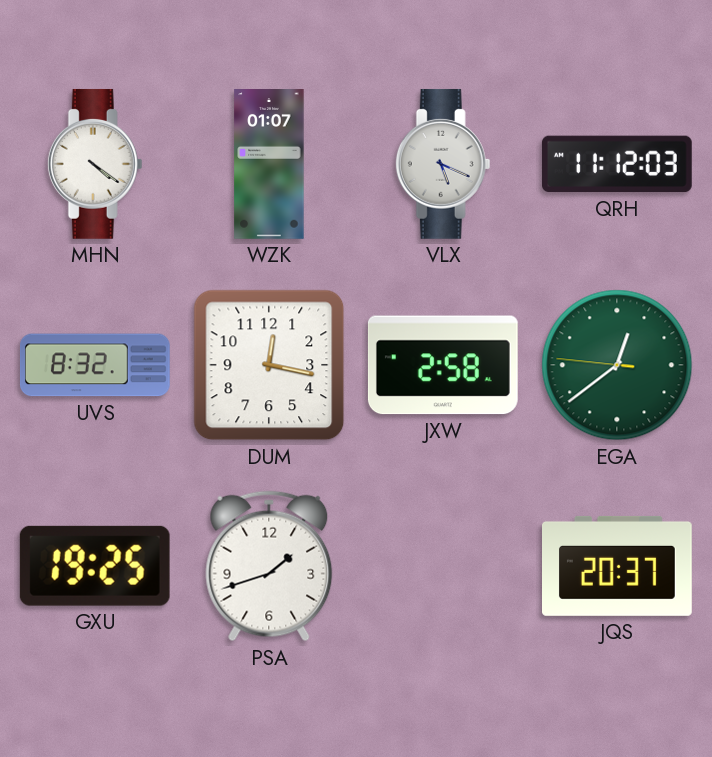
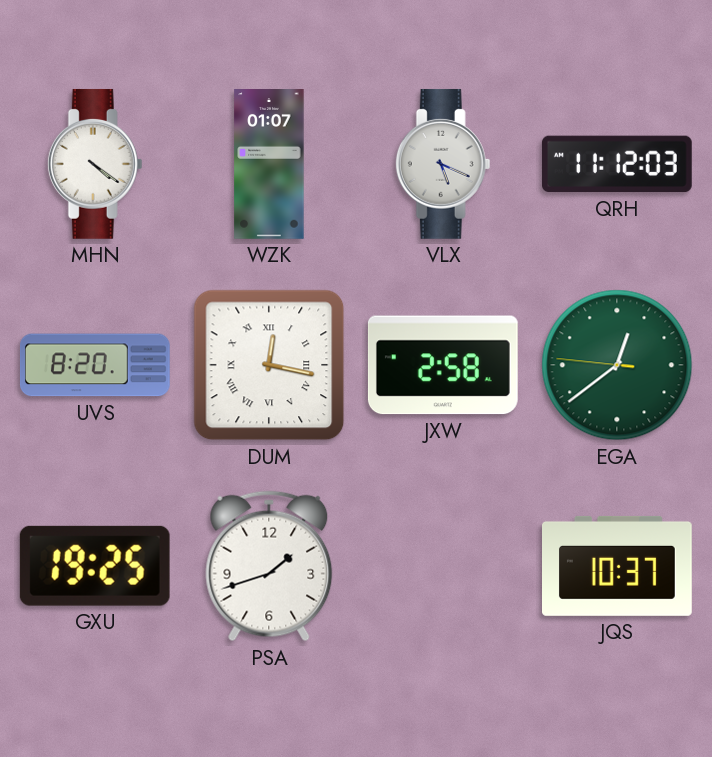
UVS: 8:32 -> 8:20 (95, 365)
DUM numerals: Arabic -> Roman (269, 365)
JQS: 20:37 -> 10:37 (618, 566)
